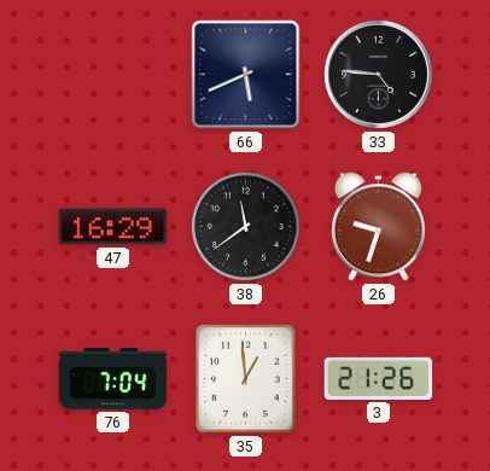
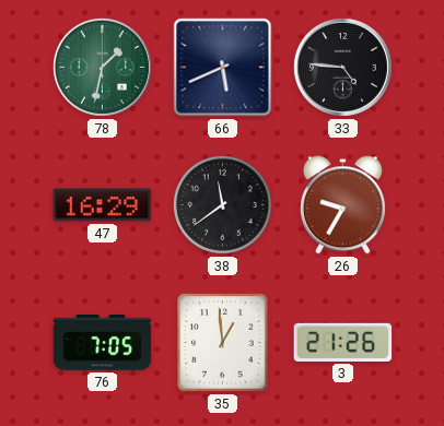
78: none -> 1:32 (102, 67)
26: 9:33 -> 9:35 (342, 205)
76: 7:04 -> 7:05 (103, 343)
